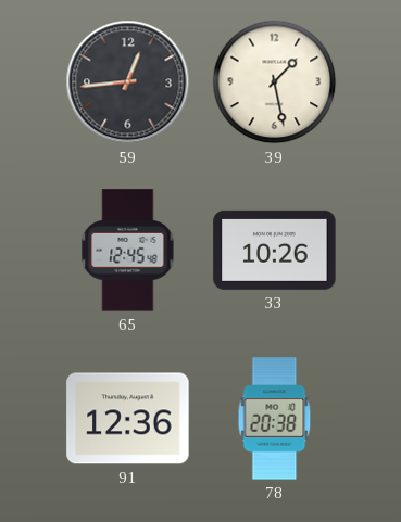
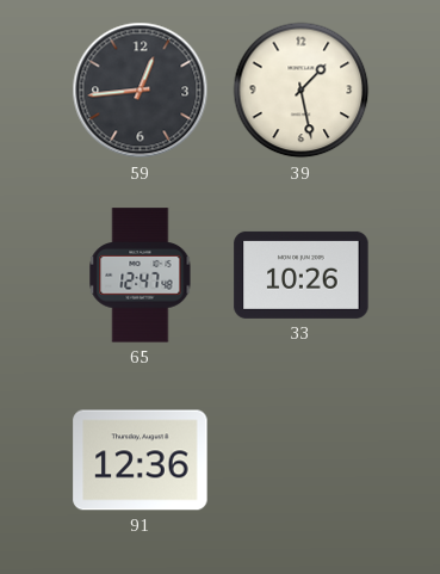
65: 12:45 -> 12:47 (141, 276)
78: 20:38 -> none (275, 419)
